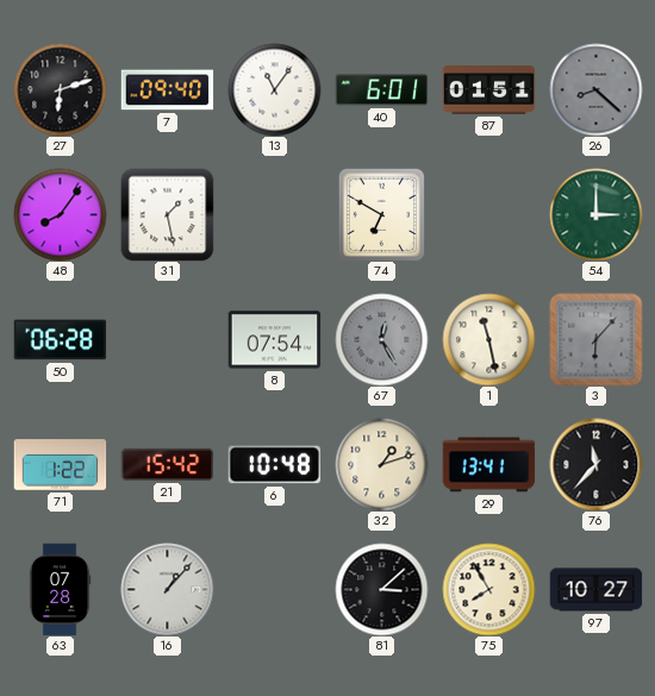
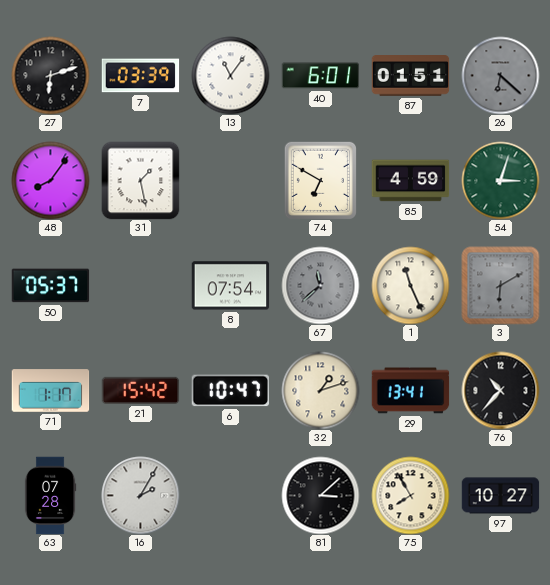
7: 09:40 -> 03:39 (140, 76)
26: 8:22 -> 6:22 (500, 75)
85: none -> 4:59 (410, 181)
54: 3:00 -> 3:03 (500, 180)
50: 06:28 -> 05:37 (50, 286)
67: 12:25 -> 11:38 (320, 285)
1: 11:28 -> 11:26 (410, 285)
3: 6:07 -> 6:10 (500, 285)
71: 1:22 -> 1:17 (50, 391)
6: 10:48 -> 10:47 (230, 391)
76: 11:37 -> 10:37 (500, 390)
16: 1:07 -> 2:05 (140, 495)
